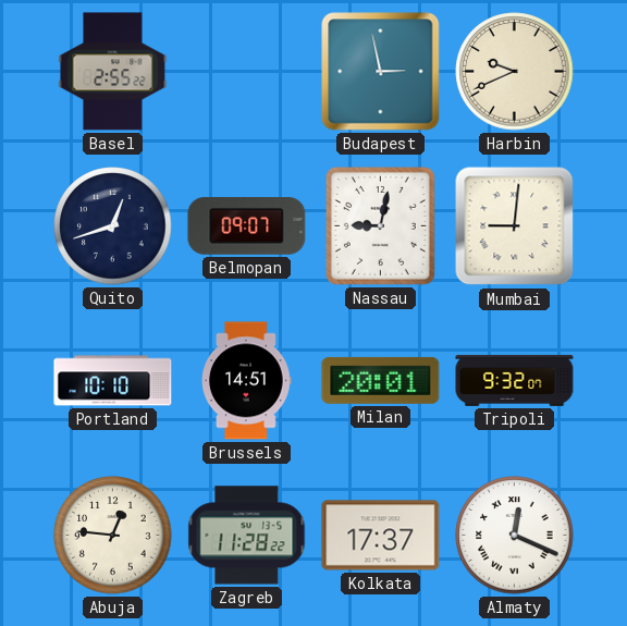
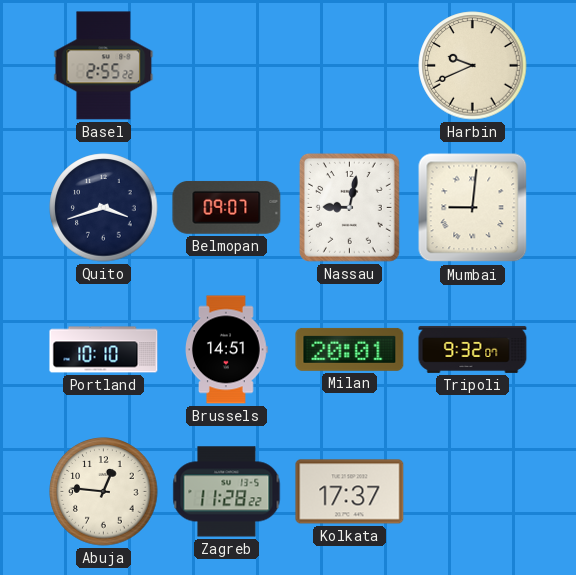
Budapest: 2:58 -> none (381, 72)
Quito: 12:42 -> 3:42 (104, 208)
Almaty: 12:19 -> none (515, 536)
